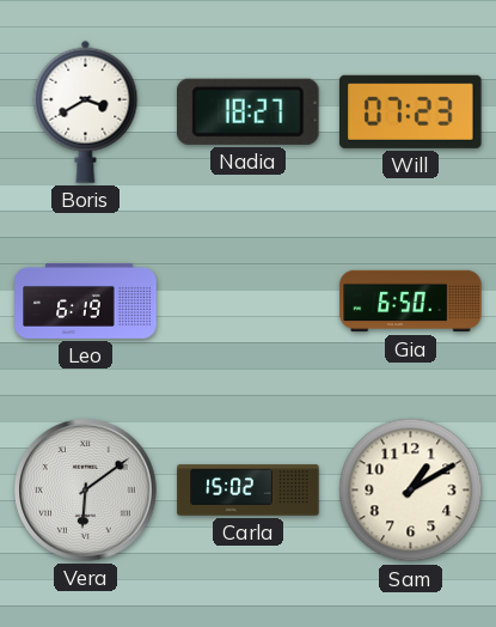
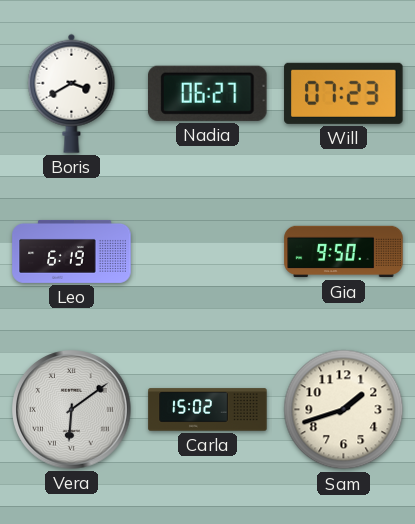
Nadia: 18:27 -> 06:27 (208, 93)
Gia: 6:50 -> 9:50 (344, 252)
Sam: 1:10 -> 1:42 (344, 410)
